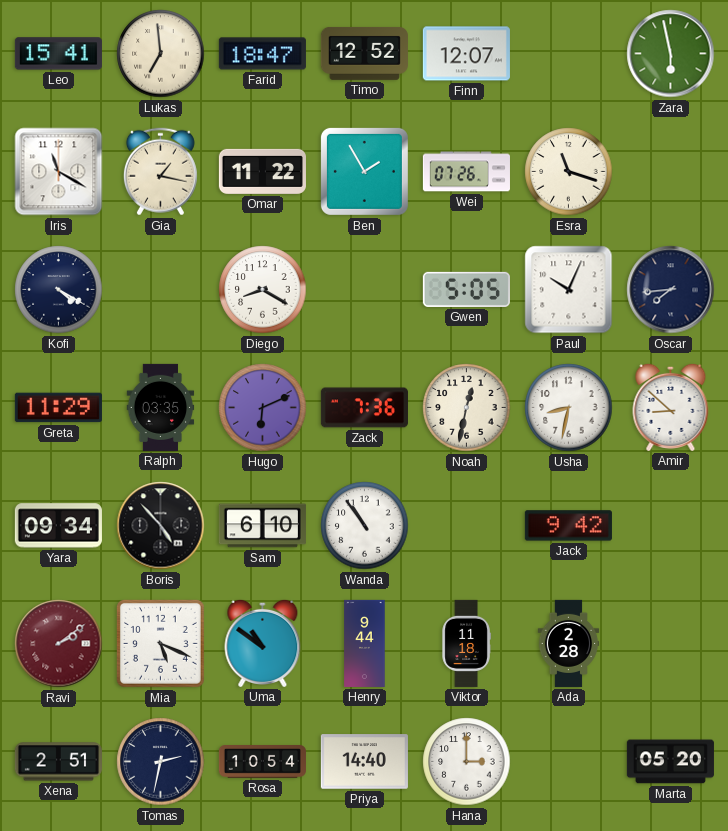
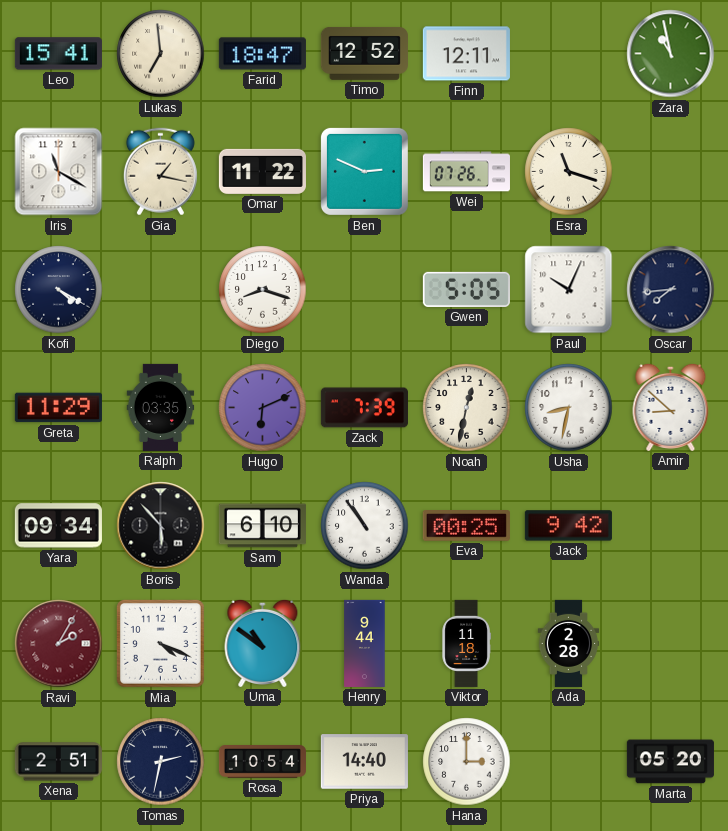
Finn: 12:07 -> 12:11 (466, 54)
Zara: 5:58 -> 10:58 (671, 54)
Ben: 1:55 -> 2:49 (364, 171)
Diego: 8:20 -> 8:18 (263, 290)
Zack: 7:36 -> 7:39 (364, 408)
Boris: 4:53 -> 5:53 (161, 526)
Eva: none -> 00:25 (466, 526)
Ravi: 2:09 -> 2:05 (59, 644)
Mia: 5:19 -> 4:19 (161, 644)
